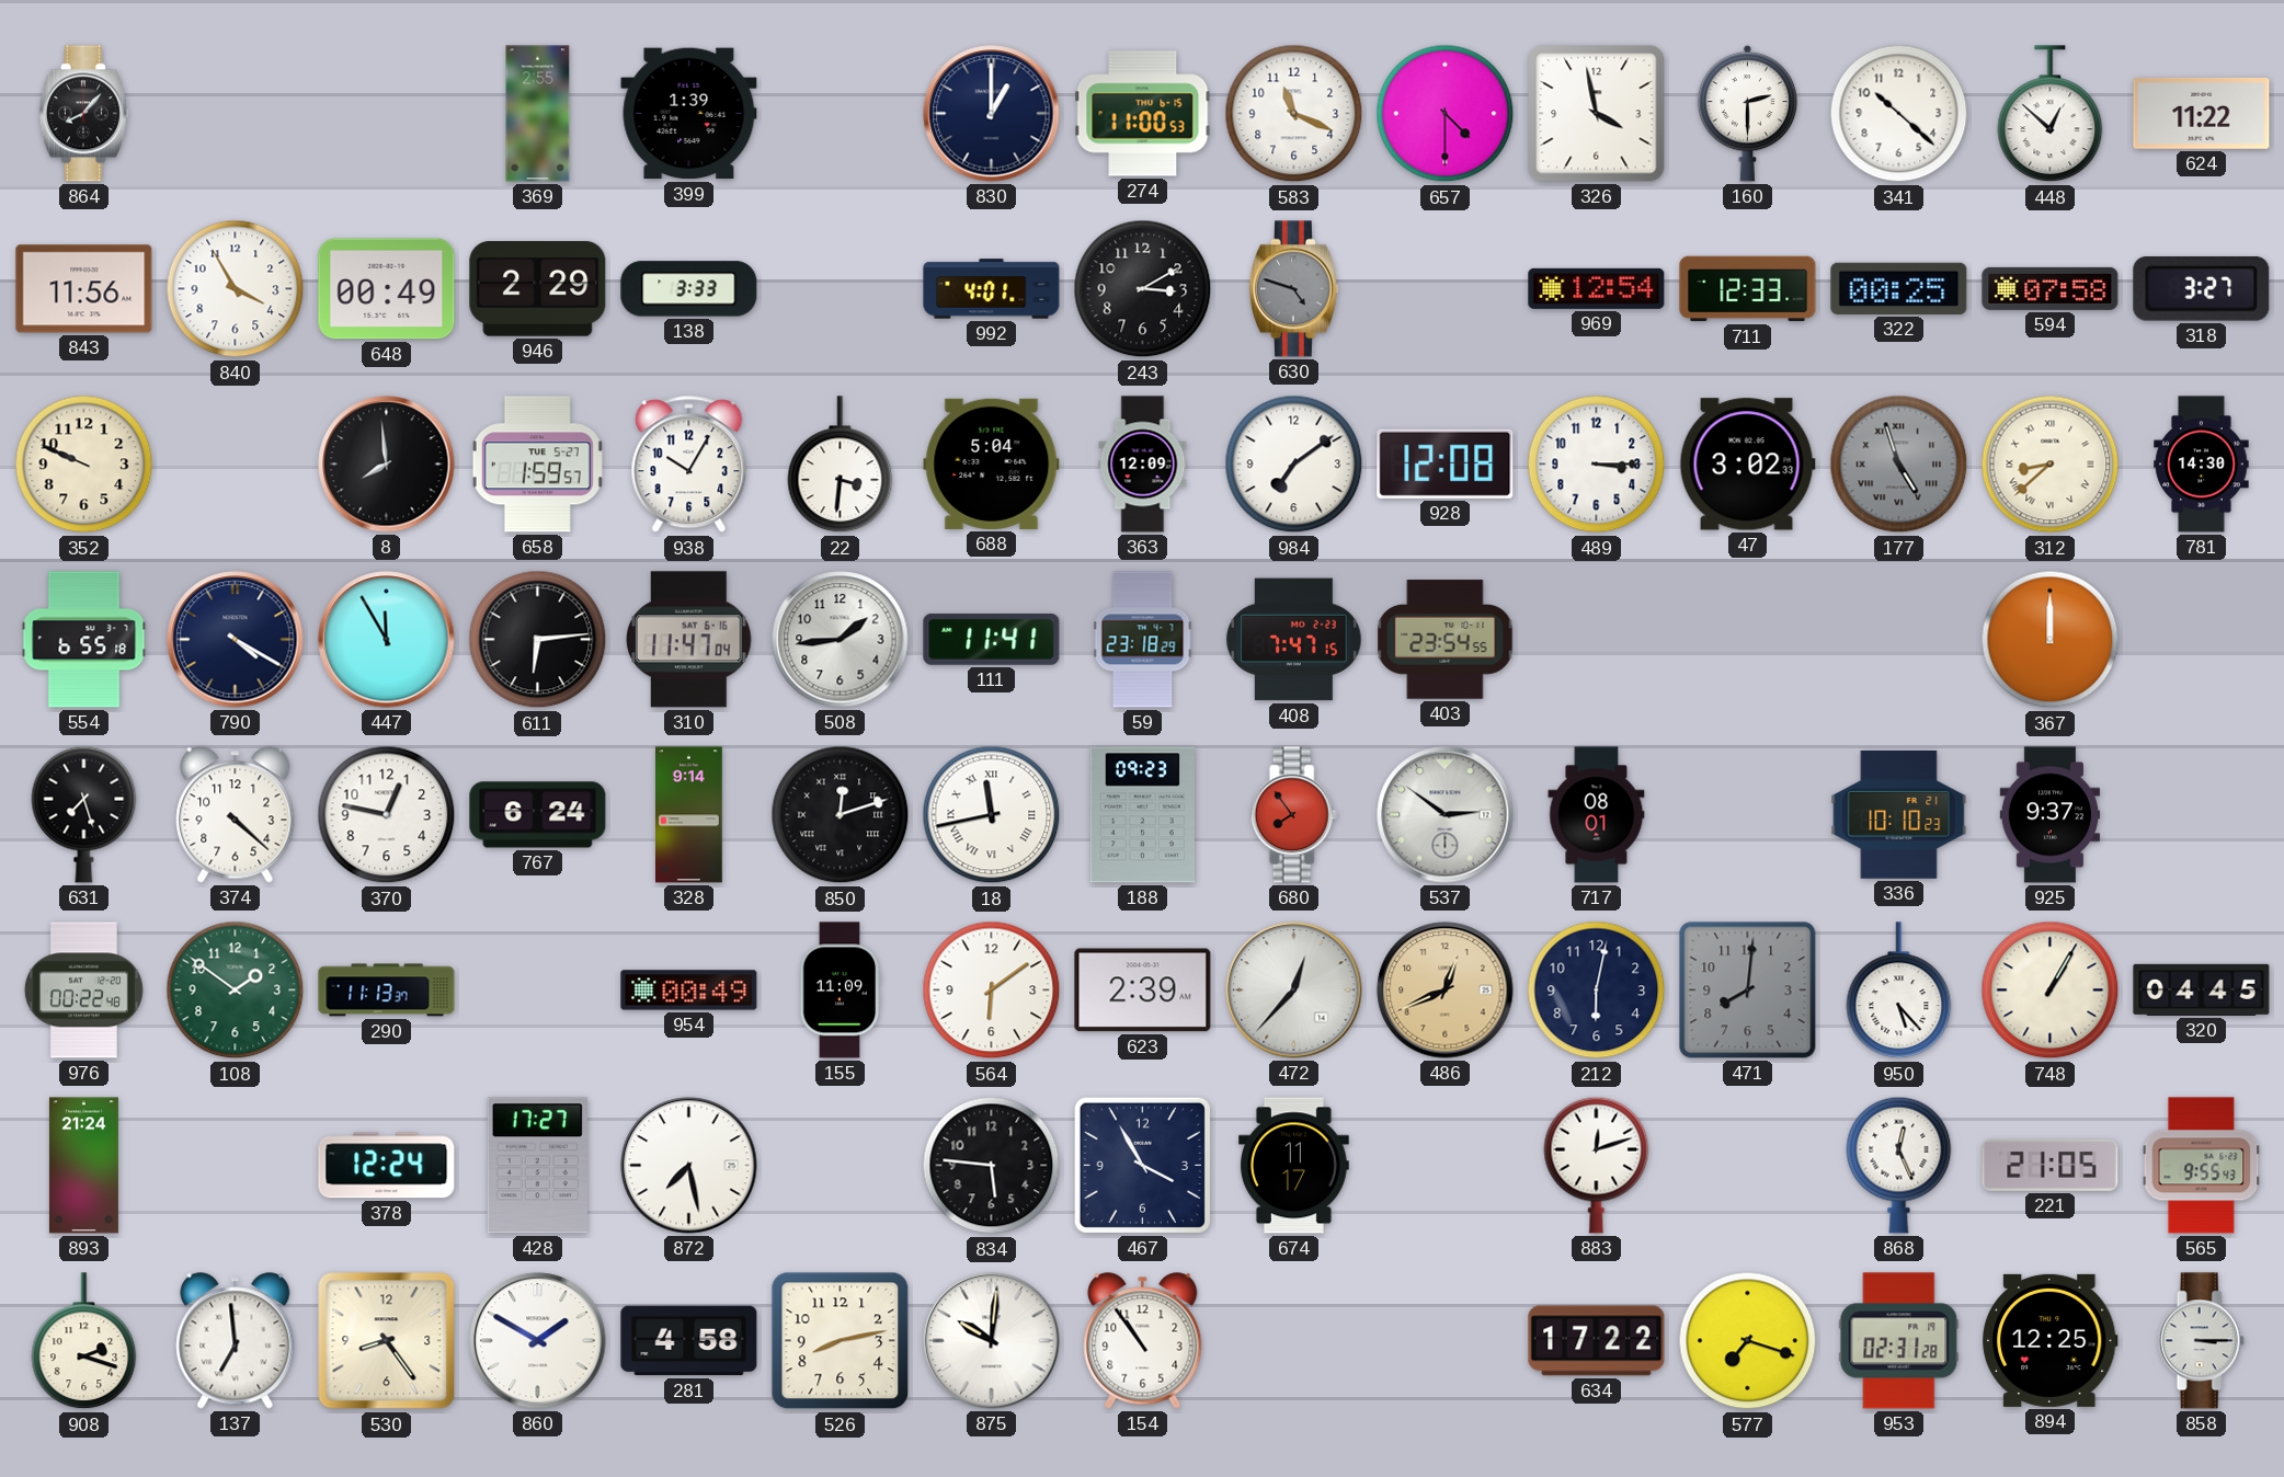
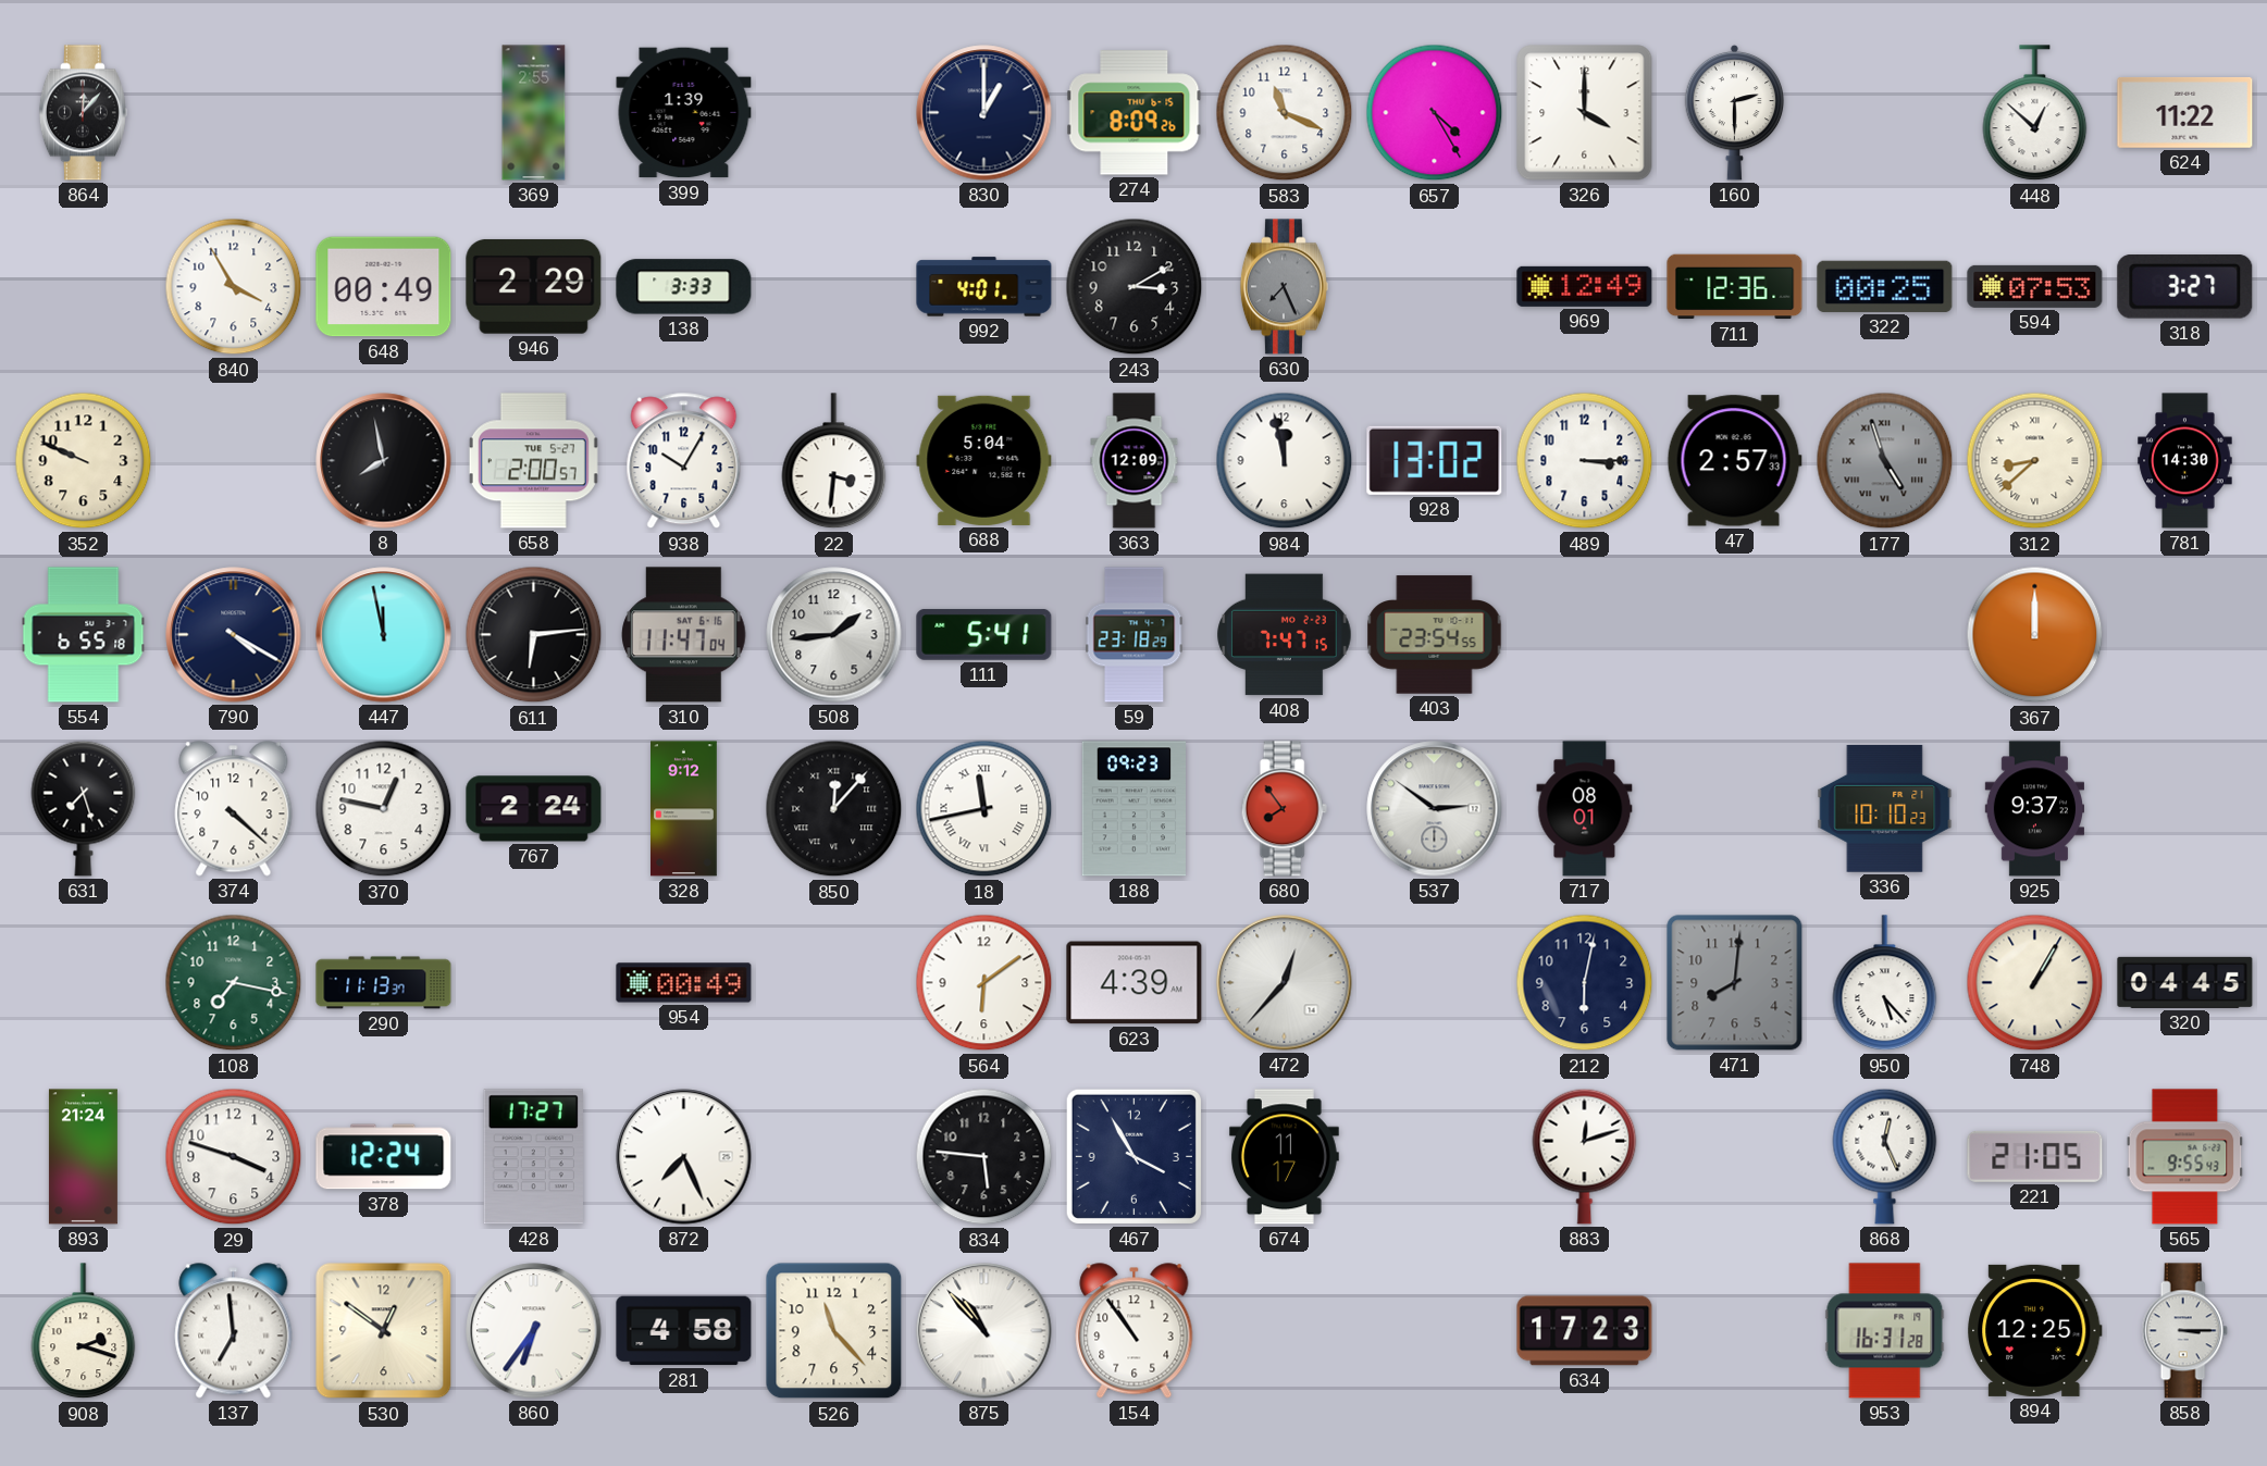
864: 8:07 -> 12:07 (83, 113)
274: 11:00 -> 8:09 (1135, 113)
657: 4:30 -> 4:25 (1435, 113)
326: 3:58 -> 4:00 (1585, 113)
341: 10:22 -> none (1899, 114)
843: 11:56 -> none (84, 289)
630: 4:48 -> 7:26 (1284, 287)
969: 12:54 -> 12:49 (1585, 286)
711: 12:33 -> 12:36 (1735, 287)
594: 07:58 -> 07:53 (2035, 286)
8: 7:59 -> 7:58 (384, 461)
658: 1:59 -> 2:00 (533, 461)
984: 7:09 -> 11:58 (1285, 461)
928: 12:08 -> 13:02 (1435, 460)
47: 3:02 -> 2:57 (1734, 461)
447: 11:55 -> 11:58 (384, 635)
111: 11:41 -> 5:41 (984, 634)
767: 6:24 -> 2:24 (534, 809)
328: 9:14 -> 9:12 (684, 809)
850: 12:12 -> 12:07 (834, 809)
976: 00:22 -> none (83, 991)
108: 1:51 -> 7:17 (234, 983)
155: 11:09 -> none (841, 991)
623: 2:39 -> 4:39 (1135, 983)
486: 12:41 -> none (1446, 991)
29: none -> 3:48 (234, 1157)
872: 7:28 -> 7:26 (684, 1157)
530: 8:24 -> 12:51 (384, 1331)
860: 1:50 -> 6:36 (534, 1331)
526: 8:13 -> 11:23 (834, 1331)
875: 10:01 -> 10:53 (984, 1331)
634: 17:22 -> 17:23 (1585, 1331)
577: 7:18 -> none (1748, 1341)
953: 02:31 -> 16:31 (1885, 1331)
